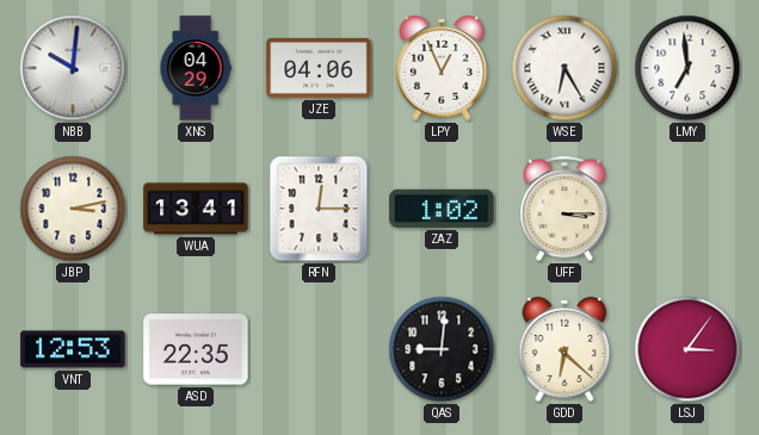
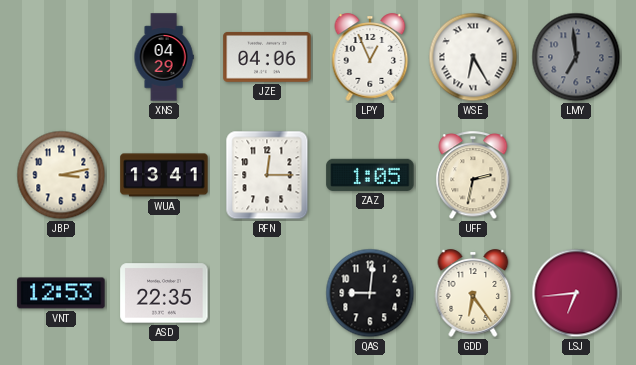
NBB: 10:01 -> none (73, 68)
LMY dial: white -> grey (576, 57)
ZAZ: 1:02 -> 1:05 (370, 175)
UFF: 3:15 -> 2:32 (473, 176)
GDD: 6:22 -> 6:24 (473, 293)
LSJ: 3:06 -> 6:44 (576, 293)
